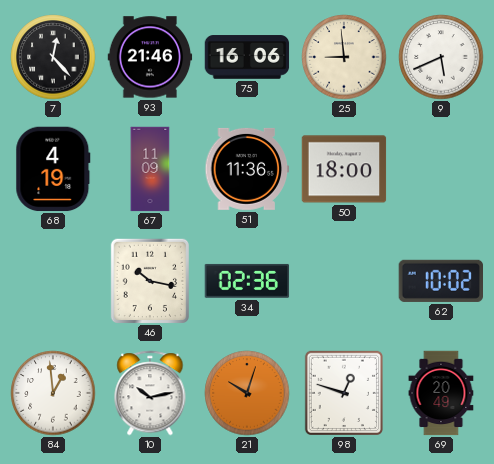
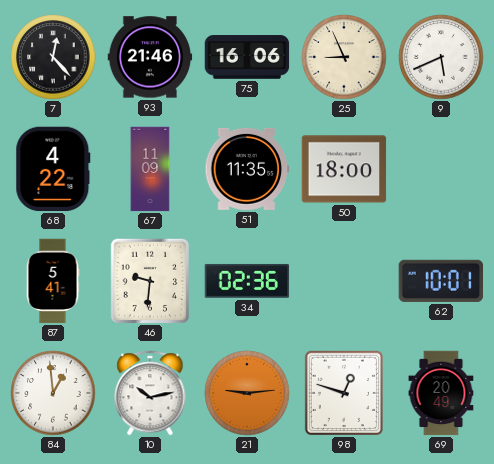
25: 8:59 -> 8:56 (344, 57)
68: 4:19 -> 4:22 (53, 169)
51: 11:36 -> 11:35 (247, 169)
87: none -> 5:41 (53, 281)
46: 10:17 -> 9:31 (149, 280)
62: 10:02 -> 10:01 (440, 281)
21: 10:03 -> 9:14 (247, 393)
